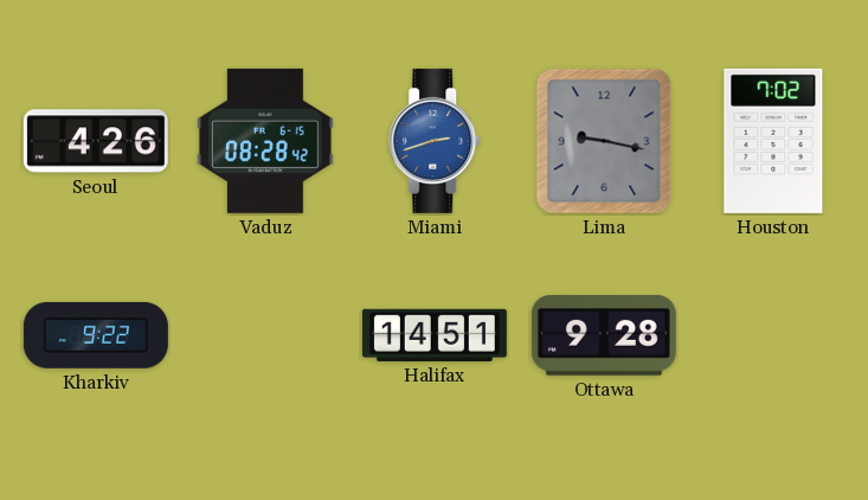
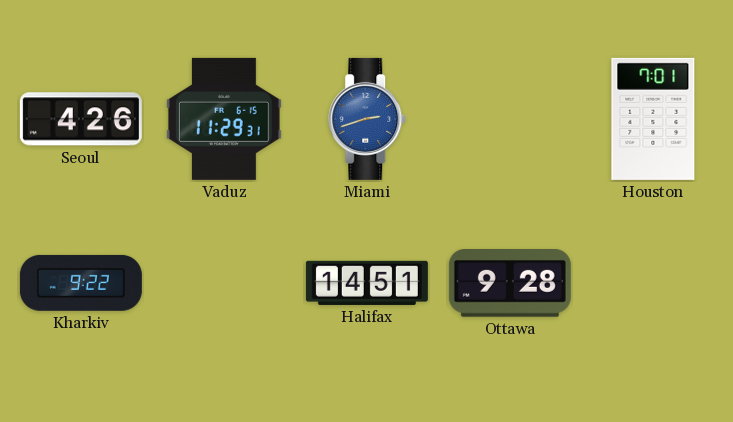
Vaduz: 08:28 -> 11:29 (224, 119)
Lima: 9:17 -> none (604, 141)
Houston: 7:02 -> 7:01 (653, 119)
